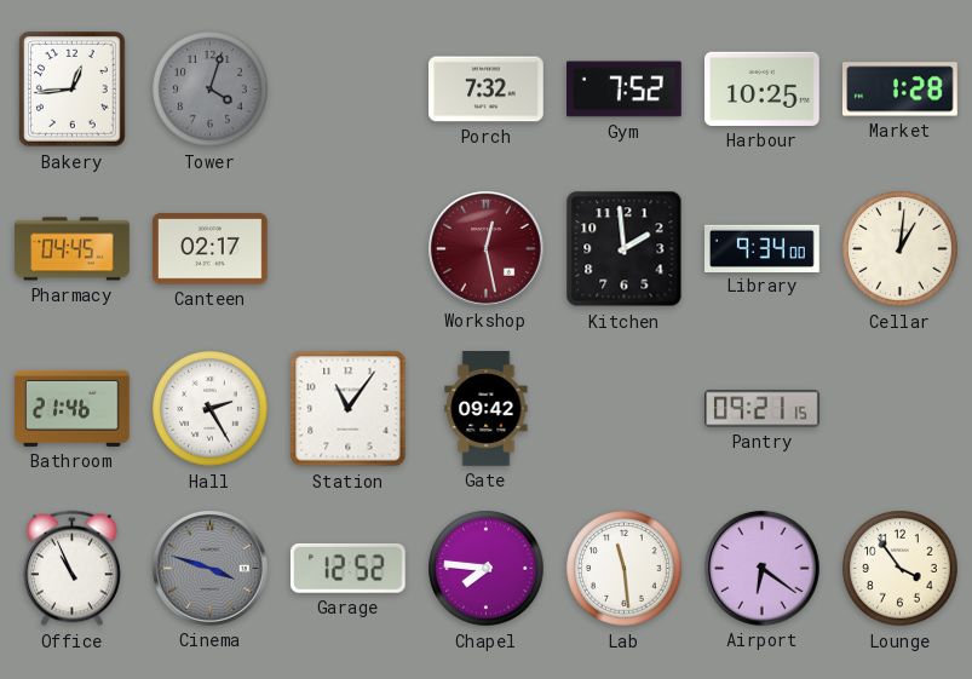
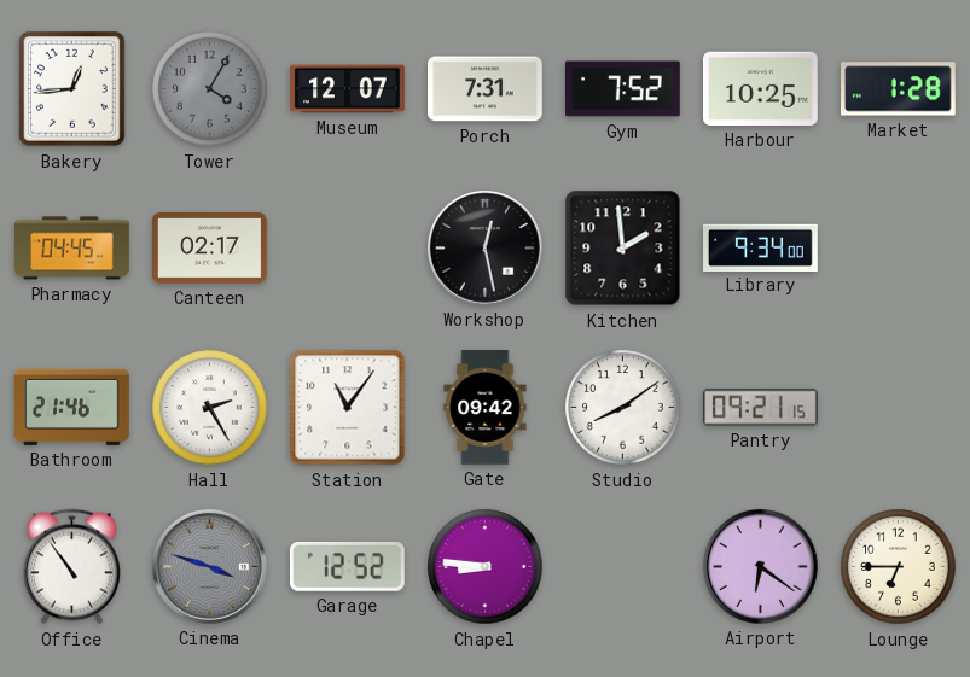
Tower: 4:03 -> 4:05 (210, 89)
Museum: none -> 12:07 (348, 89)
Porch: 7:32 -> 7:31 (486, 89)
Workshop dial: burgundy -> black (486, 249)
Cellar: 1:01 -> none (901, 249)
Studio: none -> 8:09 (623, 408)
Office: 10:56 -> 10:54 (71, 567)
Chapel: 7:46 -> 8:46 (486, 567)
Lab: 11:29 -> none (625, 569)
Lounge: 3:54 -> 6:45 (899, 567)
